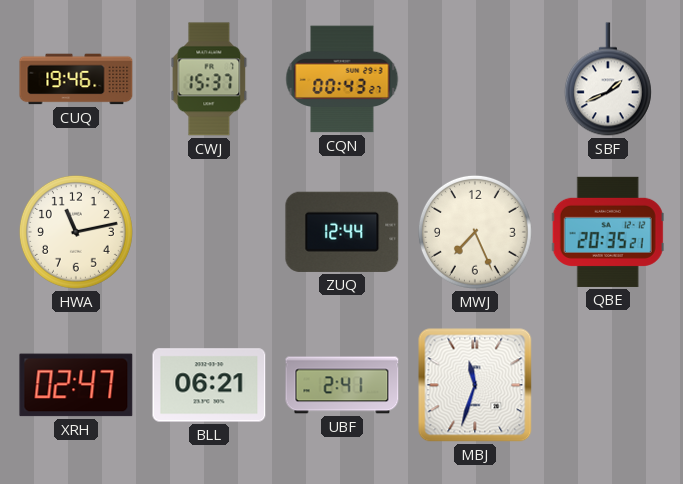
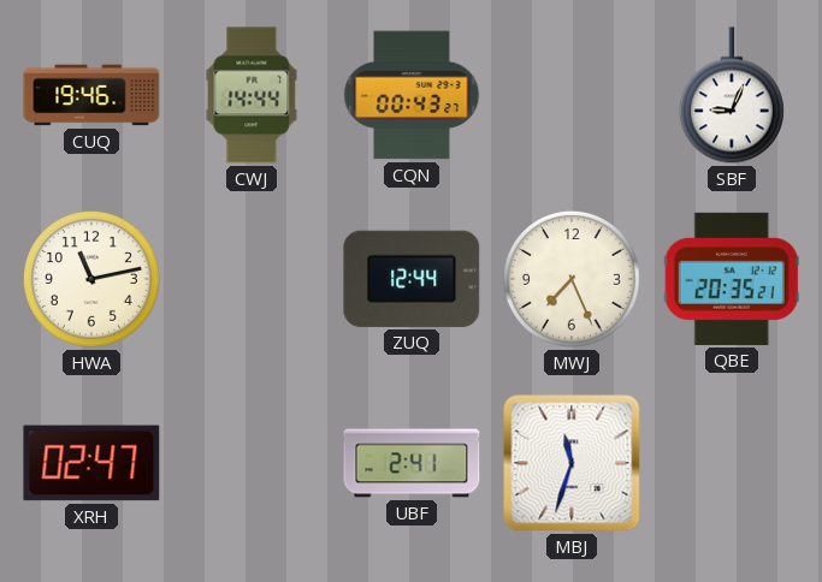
CWJ: 15:37 -> 14:44 (252, 95)
SBF: 1:41 -> 9:04 (732, 95)
BLL: 06:21 -> none (209, 385)
